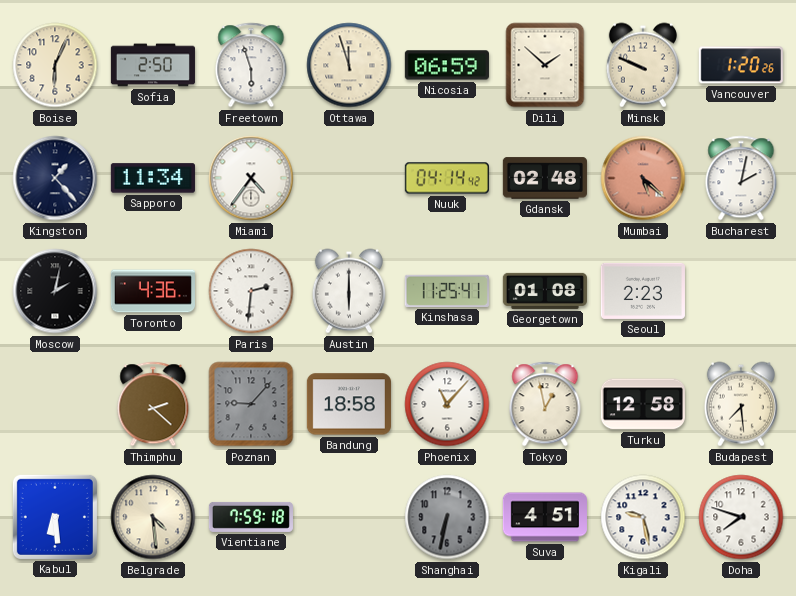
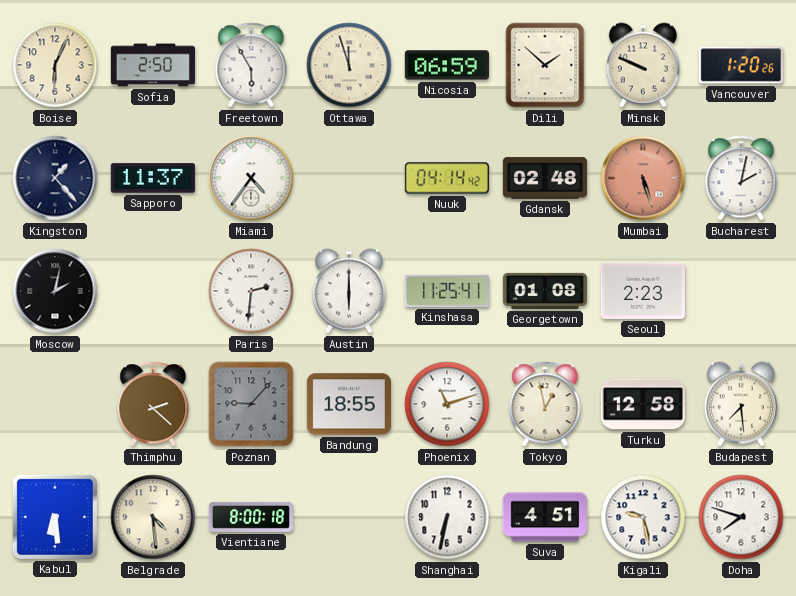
Freetown: 5:57 -> 5:55 (251, 65)
Sapporo: 11:34 -> 11:37 (153, 178)
Mumbai: 5:22 -> 5:27 (643, 178)
Toronto: 4:36 -> none (153, 291)
Bandung: 18:58 -> 18:55 (349, 404)
Phoenix: 11:07 -> 11:12 (447, 404)
Vientiane: 7:59 -> 8:00 (250, 517)
Shanghai dial: grey -> white (447, 517)
